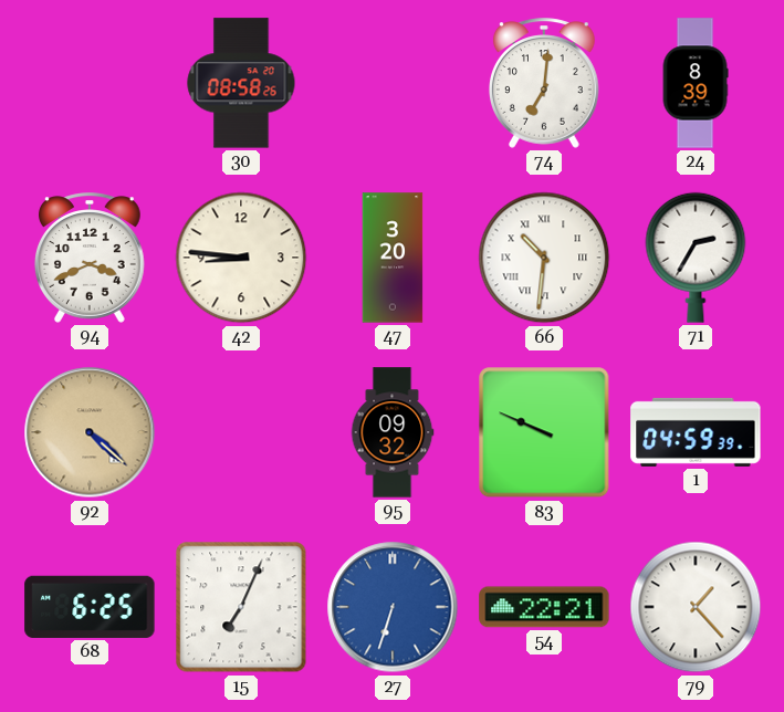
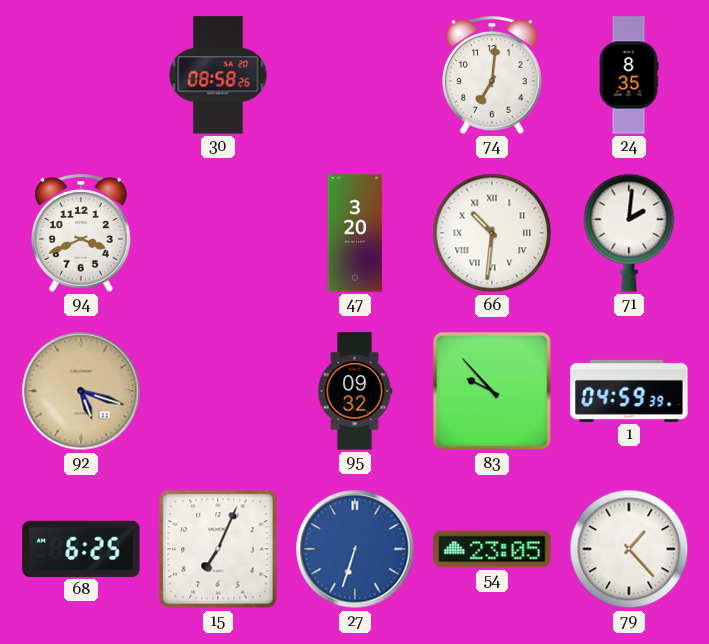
24: 8:39 -> 8:35 (629, 75)
42: 8:46 -> none (241, 258)
71: 2:35 -> 2:01 (629, 233)
92: 4:22 -> 5:18 (81, 391)
83: 9:49 -> 9:53 (492, 391)
54: 22:21 -> 23:05 (492, 549)
